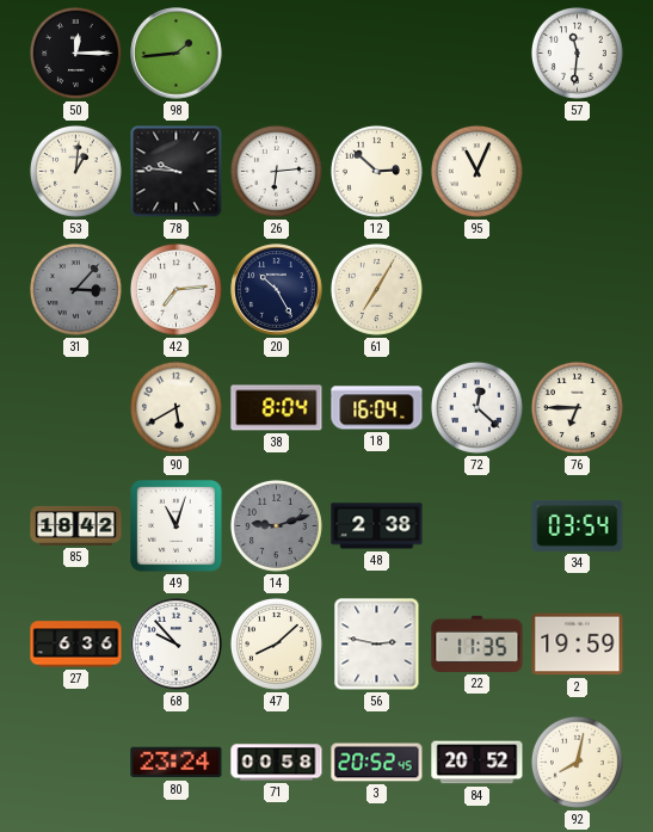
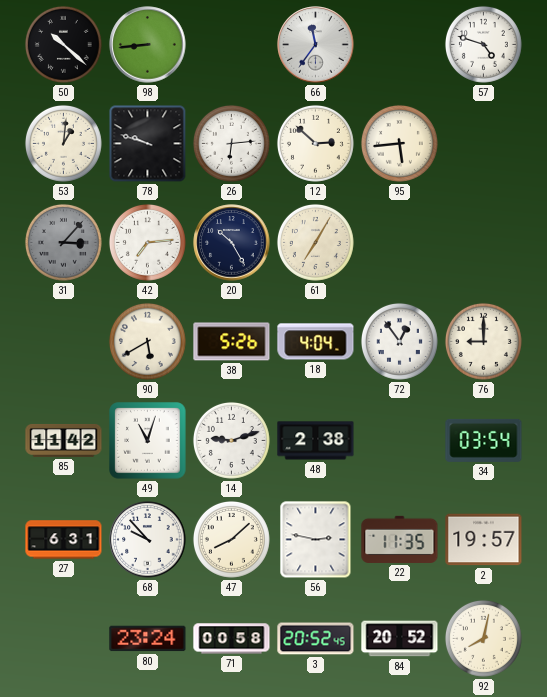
50: 12:15 -> 10:22 (63, 44)
98: 1:44 -> 8:44 (148, 45)
66: none -> 11:36 (316, 45)
57: 11:31 -> 4:48 (483, 44)
78: 9:46 -> 9:48 (148, 144)
95: 11:04 -> 5:44 (399, 143)
38: 8:04 -> 5:26 (232, 342)
18: 16:04 -> 4:04 (316, 342)
72: 12:22 -> 12:54 (399, 341)
76: 6:45 -> 9:00 (483, 341)
85: 18:42 -> 11:42 (64, 440)
14 dial: grey -> white (231, 440)
27: 6:36 -> 6:31 (64, 540)
2: 19:59 -> 19:57 (484, 540)
